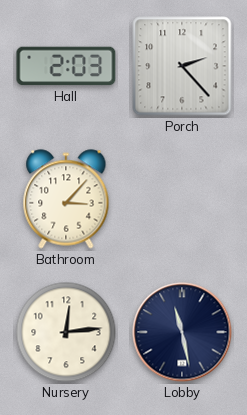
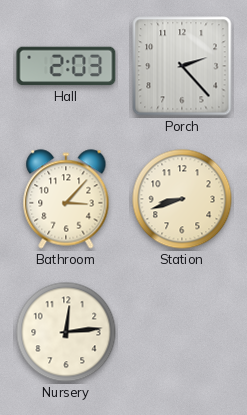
Station: none -> 8:42 (182, 199)
Lobby: 11:28 -> none (182, 332)
